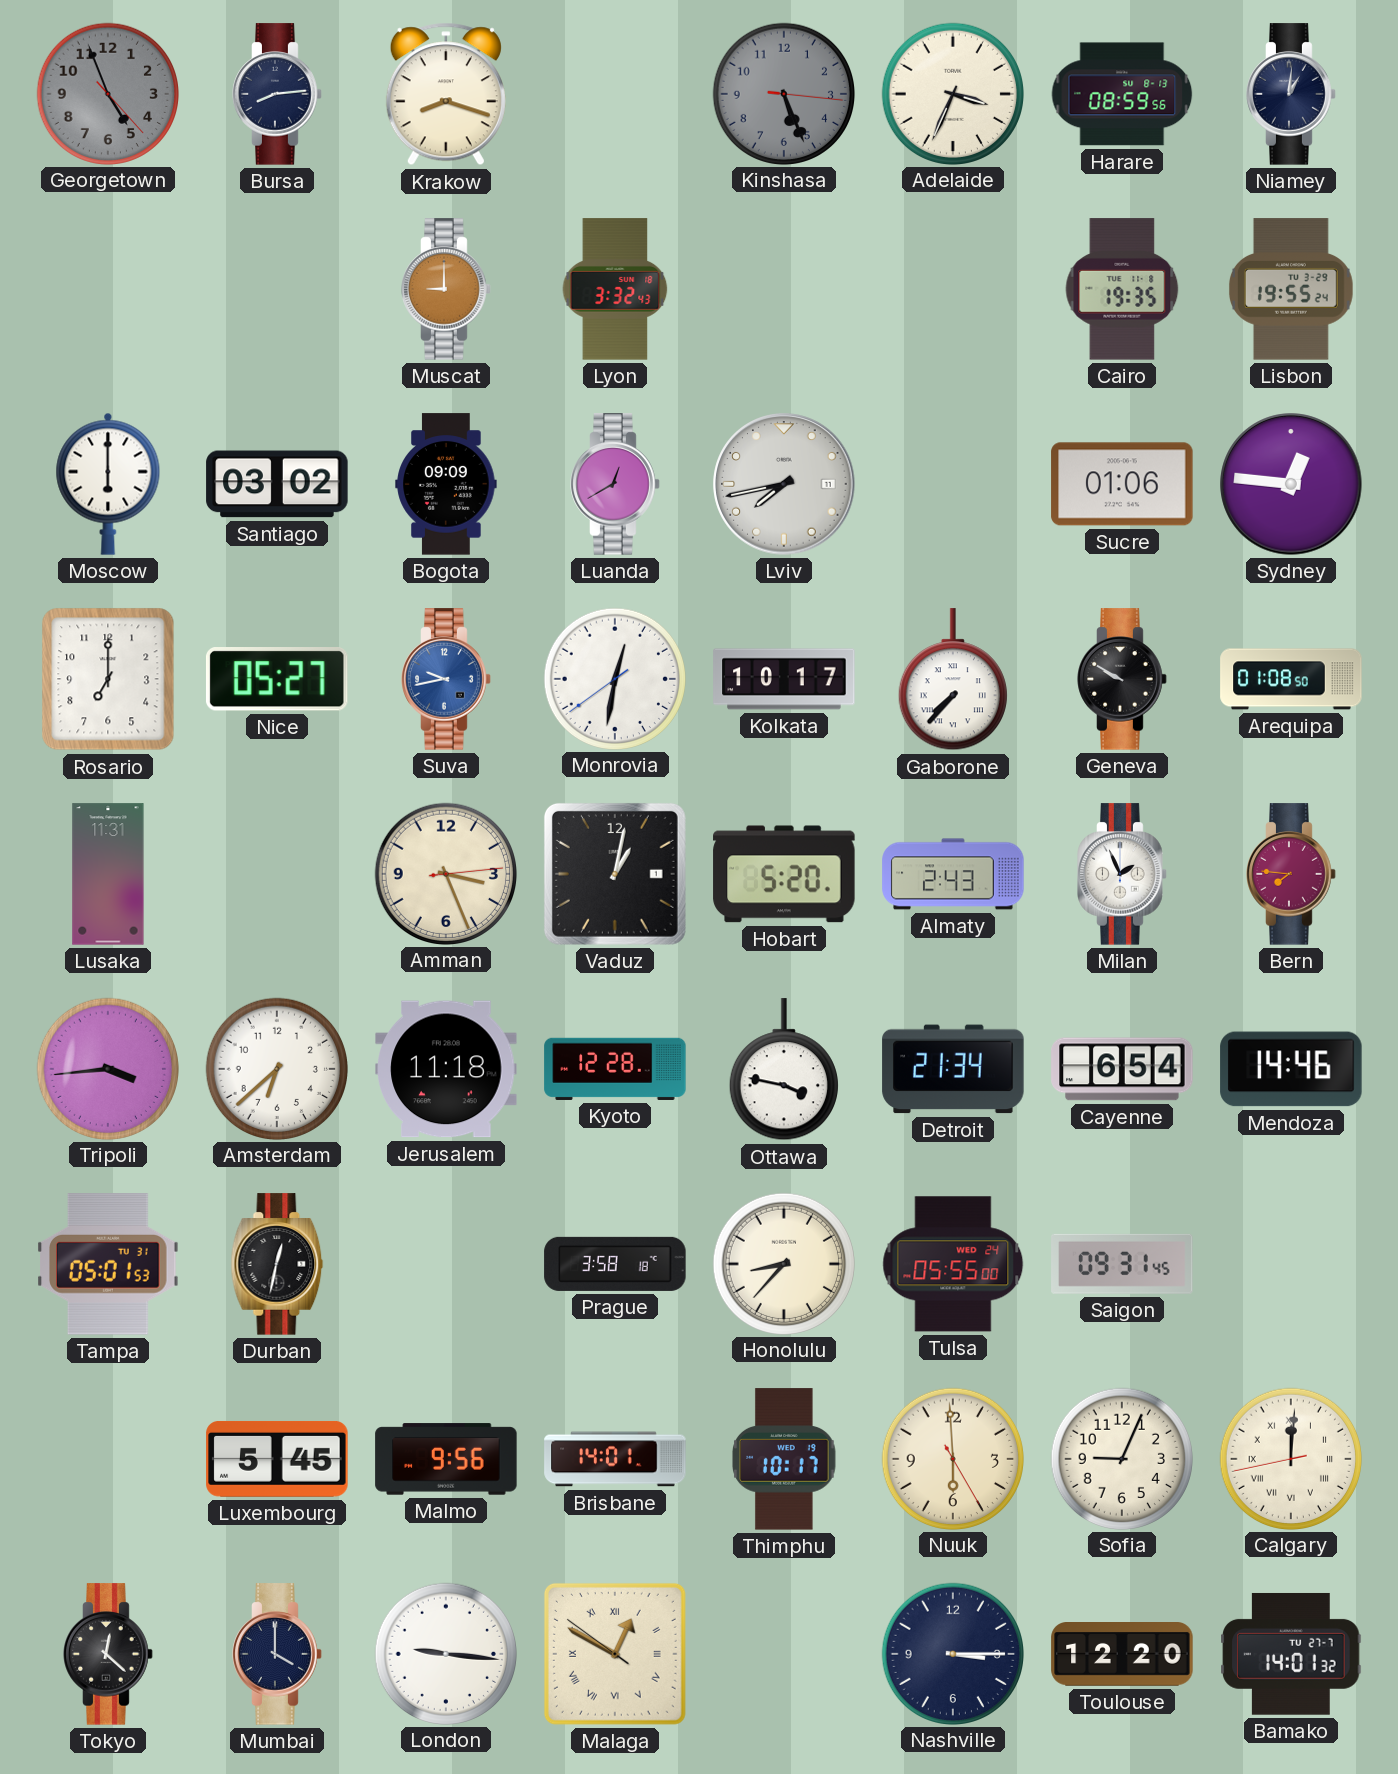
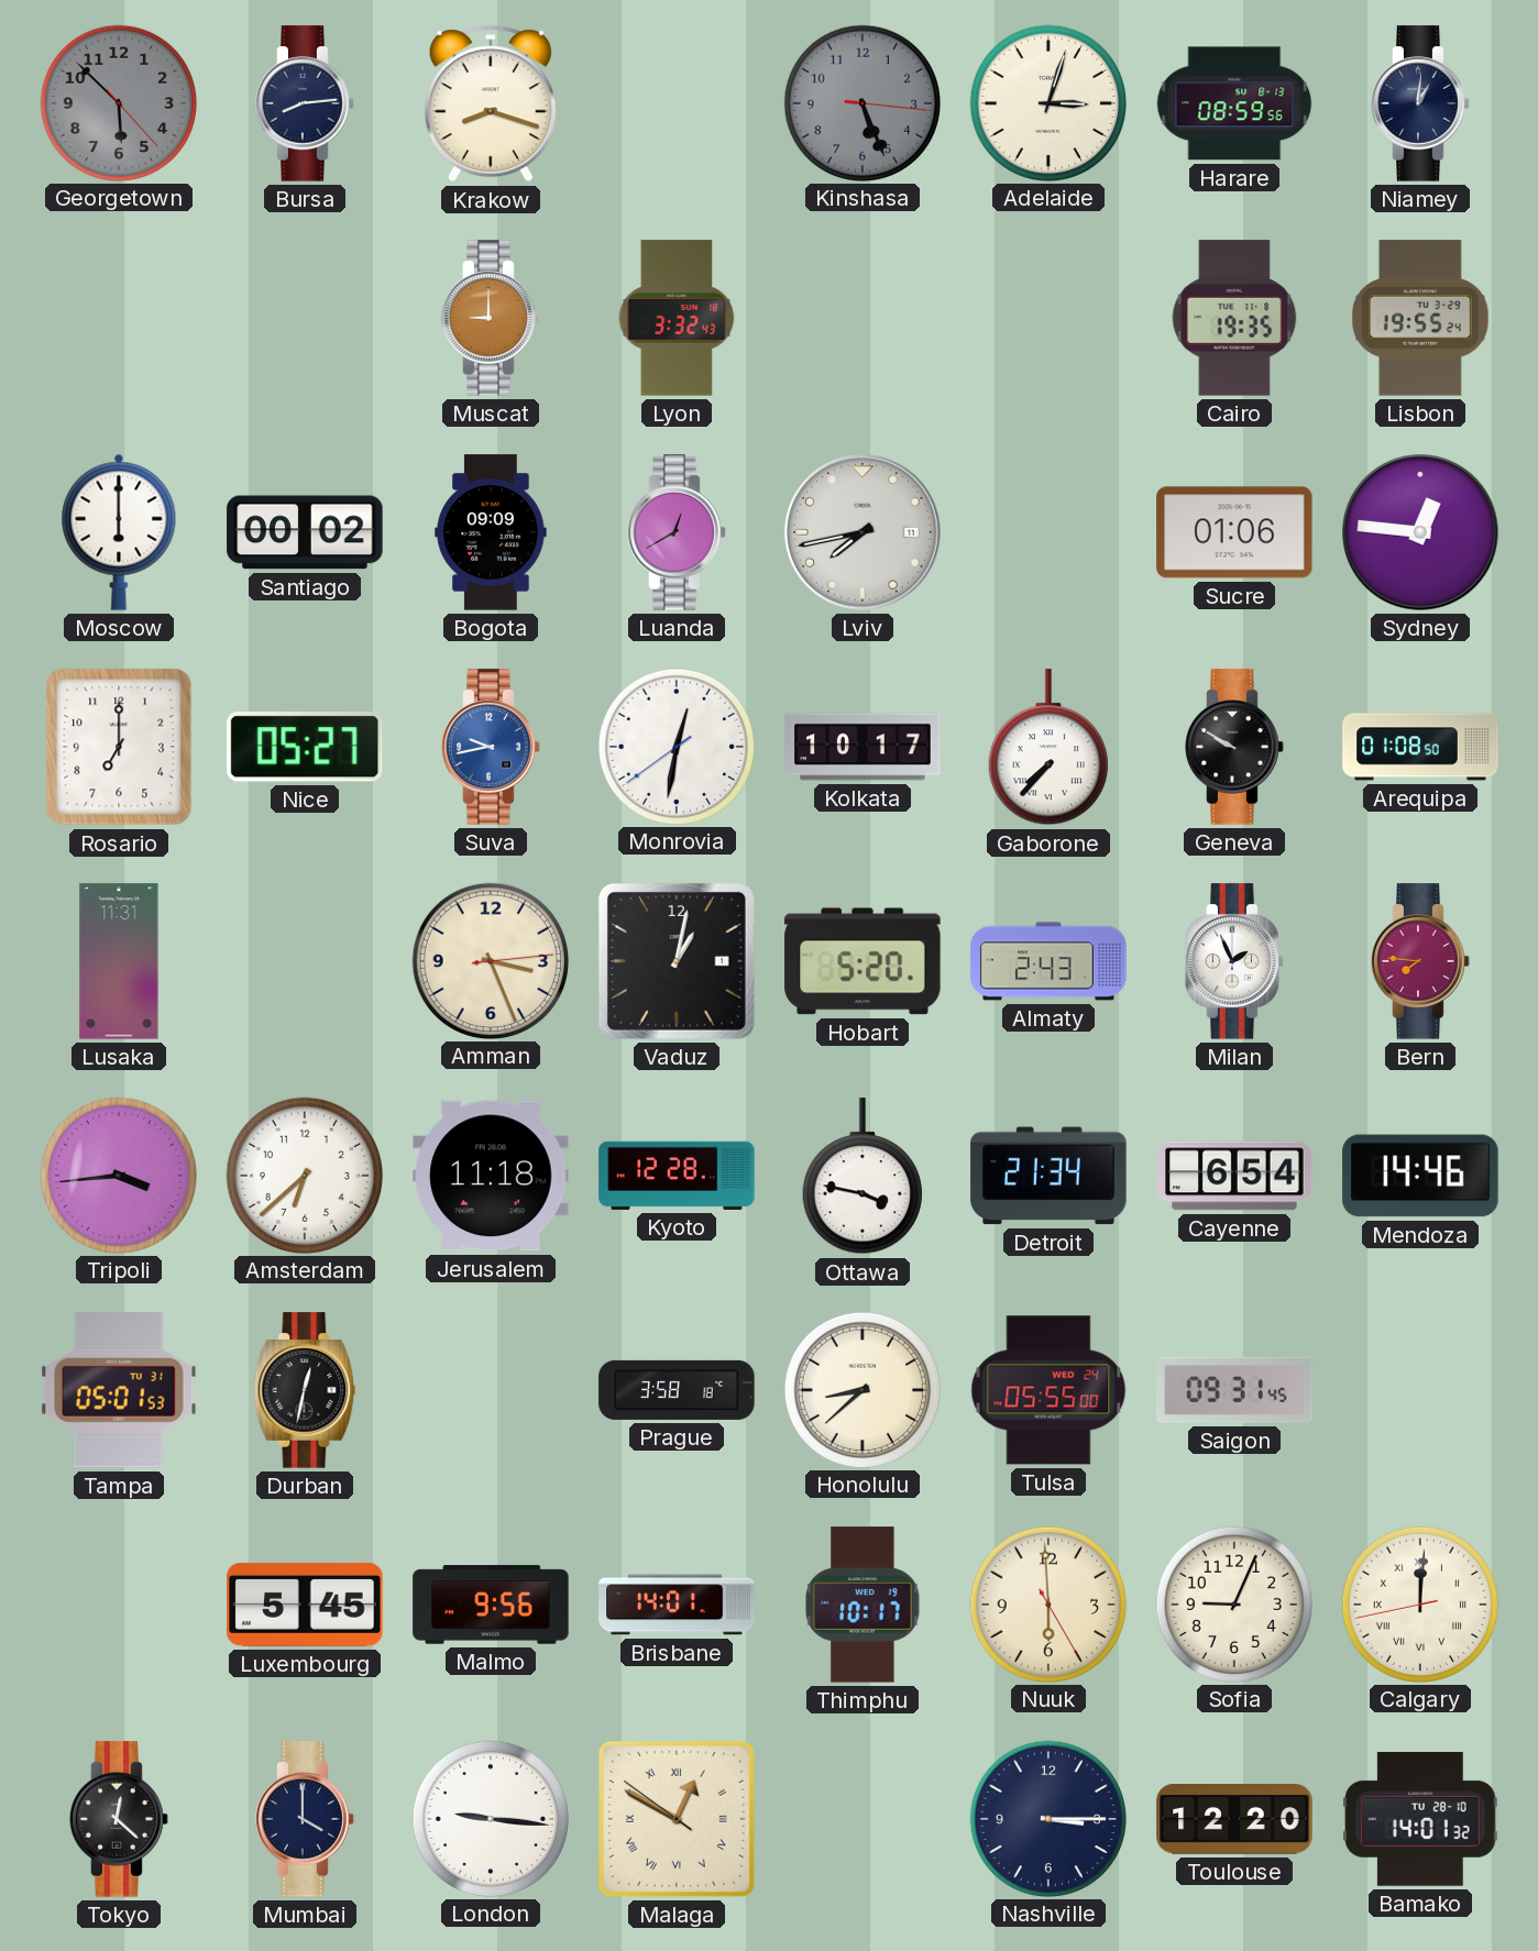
Georgetown: 4:56 -> 5:52 (118, 102)
Adelaide: 3:34 -> 3:03 (1047, 102)
Santiago: 03:02 -> 00:02 (305, 532)
Honolulu: 8:37 -> 8:38 (861, 1389)
Bamako date: TU 27-7 -> TU 28-10 (1420, 1819)
